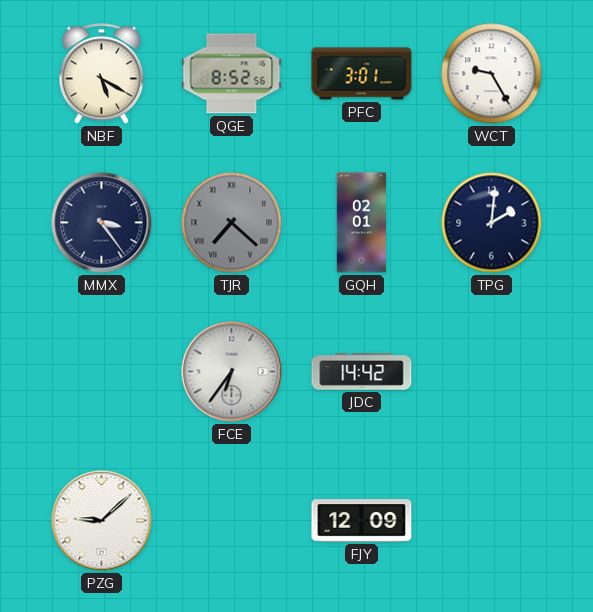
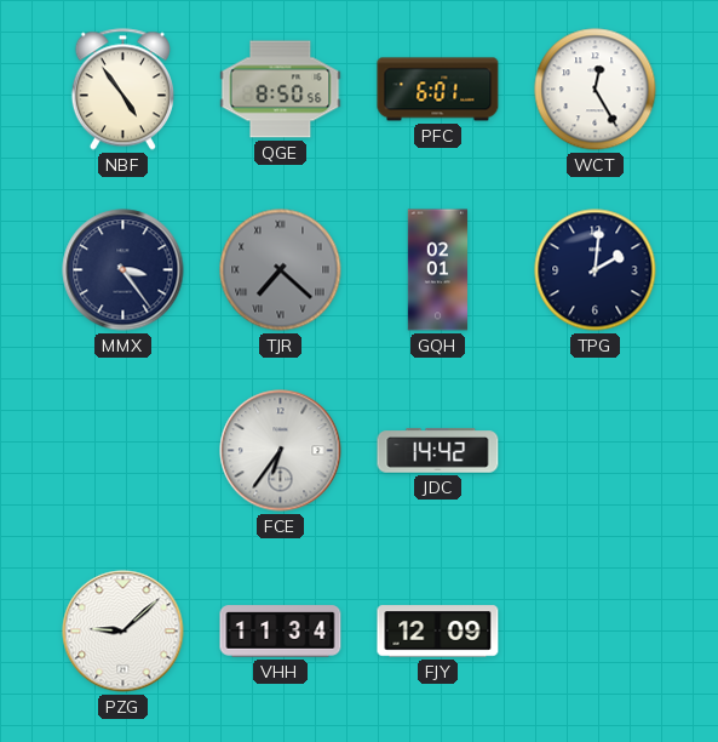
NBF: 5:20 -> 4:54 (122, 90)
QGE: 8:52 -> 8:50 (281, 90)
PFC: 3:01 -> 6:01 (438, 90)
WCT: 9:25 -> 12:25 (596, 90)
VHH: none -> 11:34 (281, 632)
